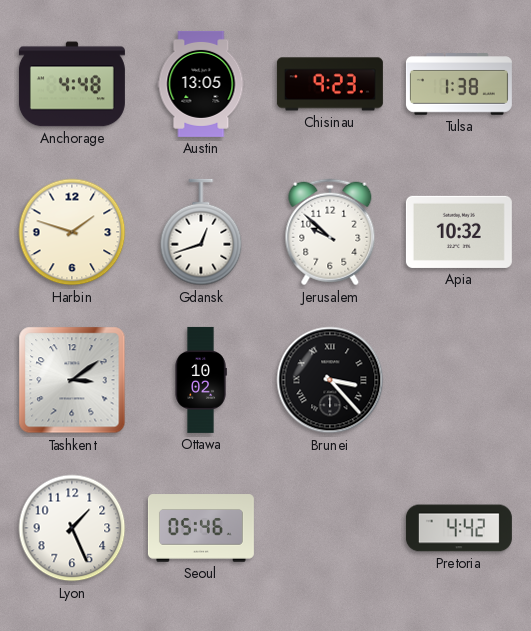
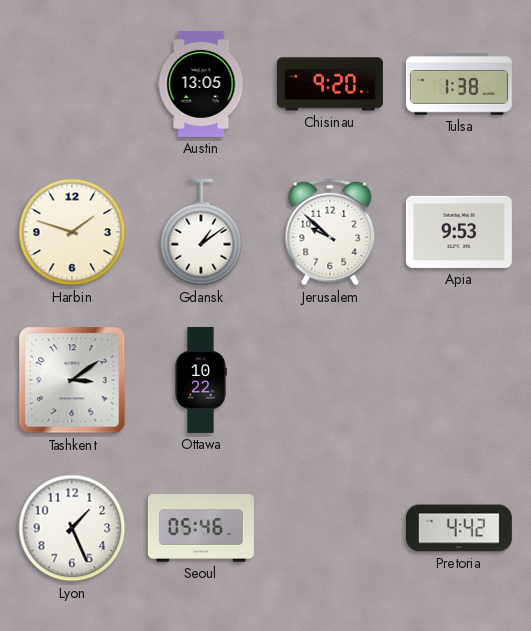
Anchorage: 4:48 -> none (72, 84)
Chisinau: 9:23 -> 9:20 (330, 84)
Gdansk: 12:42 -> 1:09 (201, 232)
Apia: 10:32 -> 9:53 (459, 232)
Ottawa: 10:02 -> 10:22 (201, 380)
Brunei: 3:23 -> none (330, 380)
